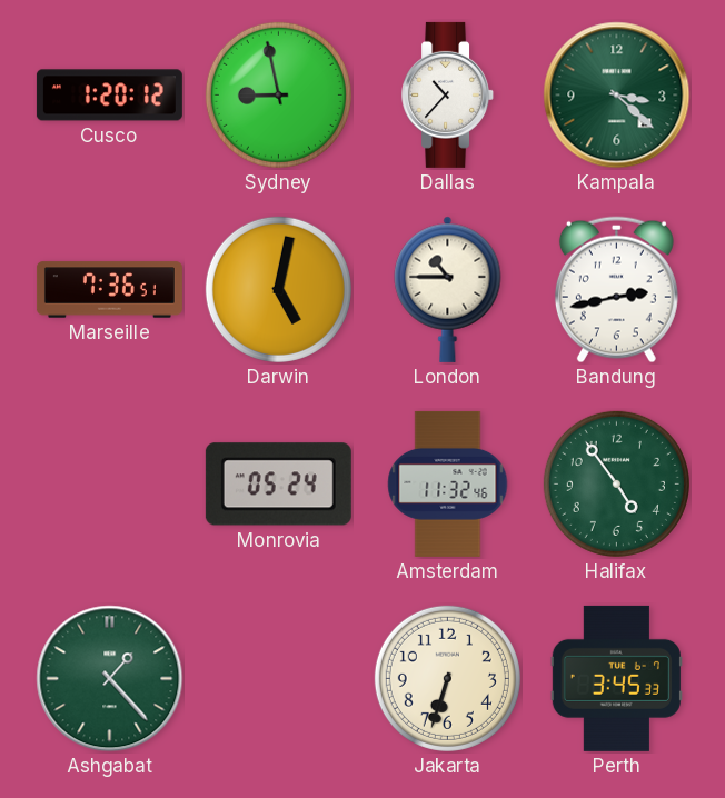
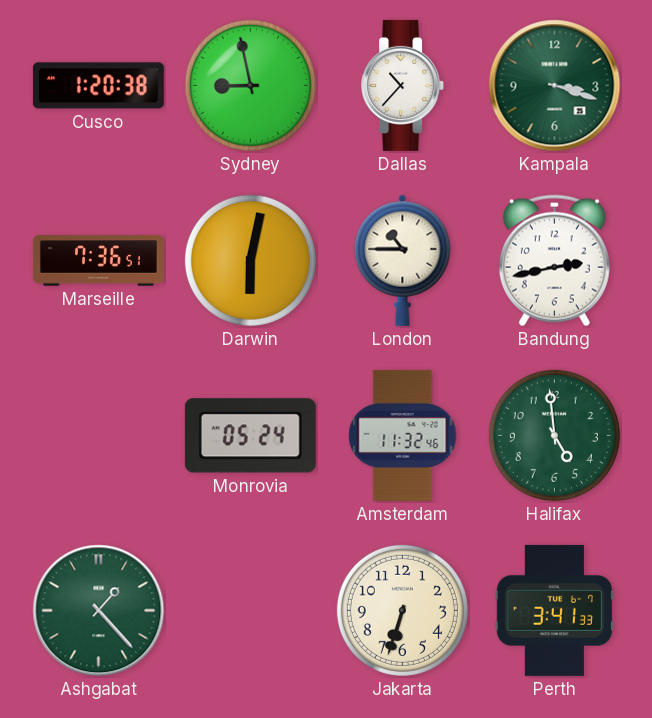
Cusco: 1:20:12 -> 1:20:38 (98, 86)
Kampala: 3:22 -> 3:18 (555, 86)
Darwin: 5:02 -> 6:02 (250, 260)
Halifax: 4:54 -> 4:59 (554, 435)
Perth: 3:45 -> 3:41 (554, 610)
